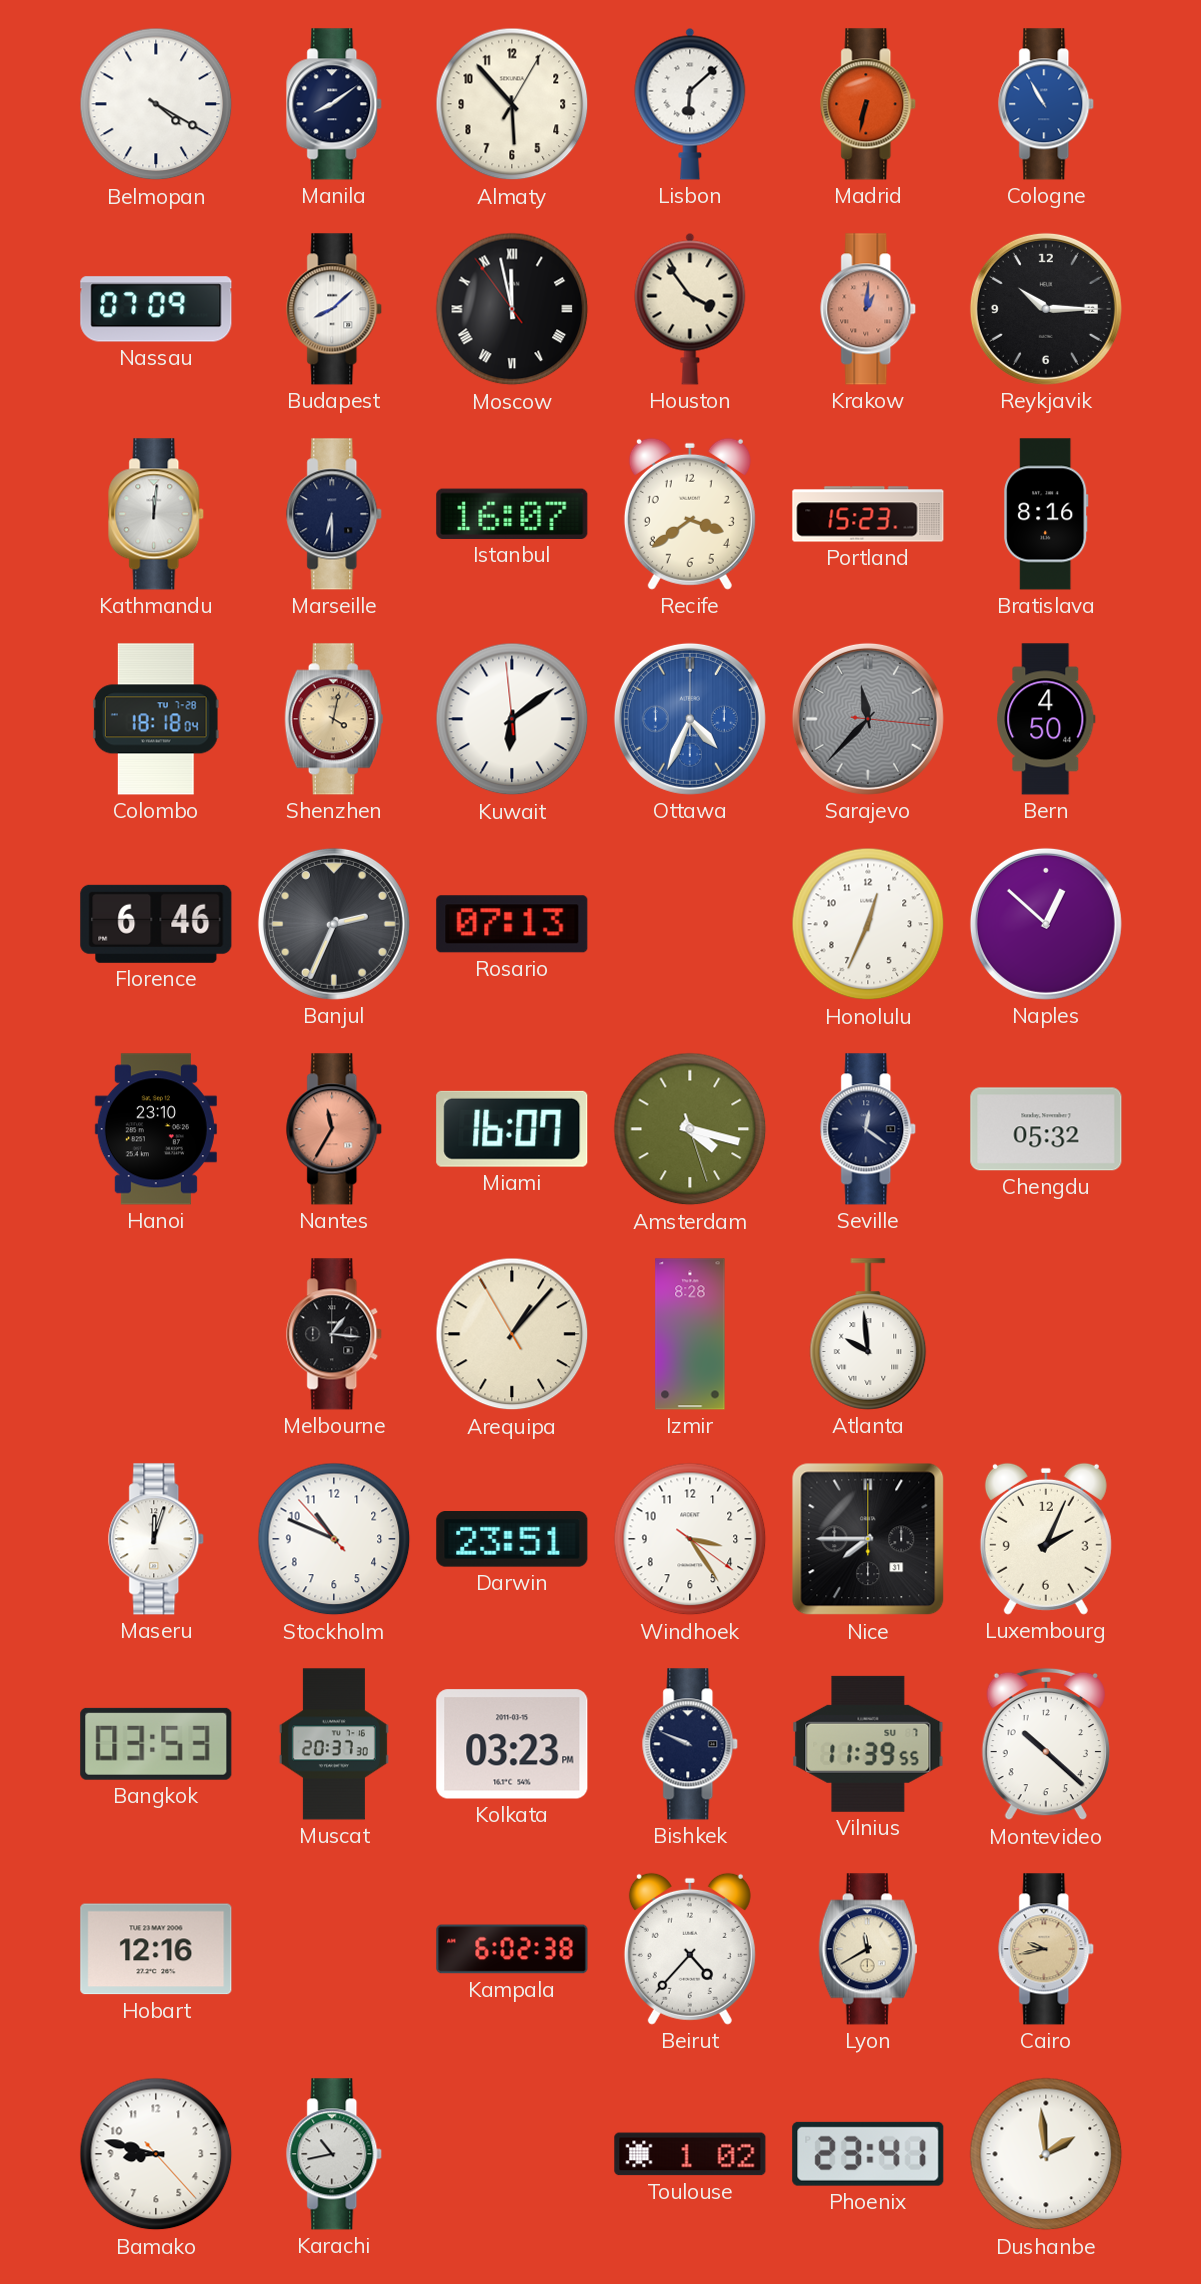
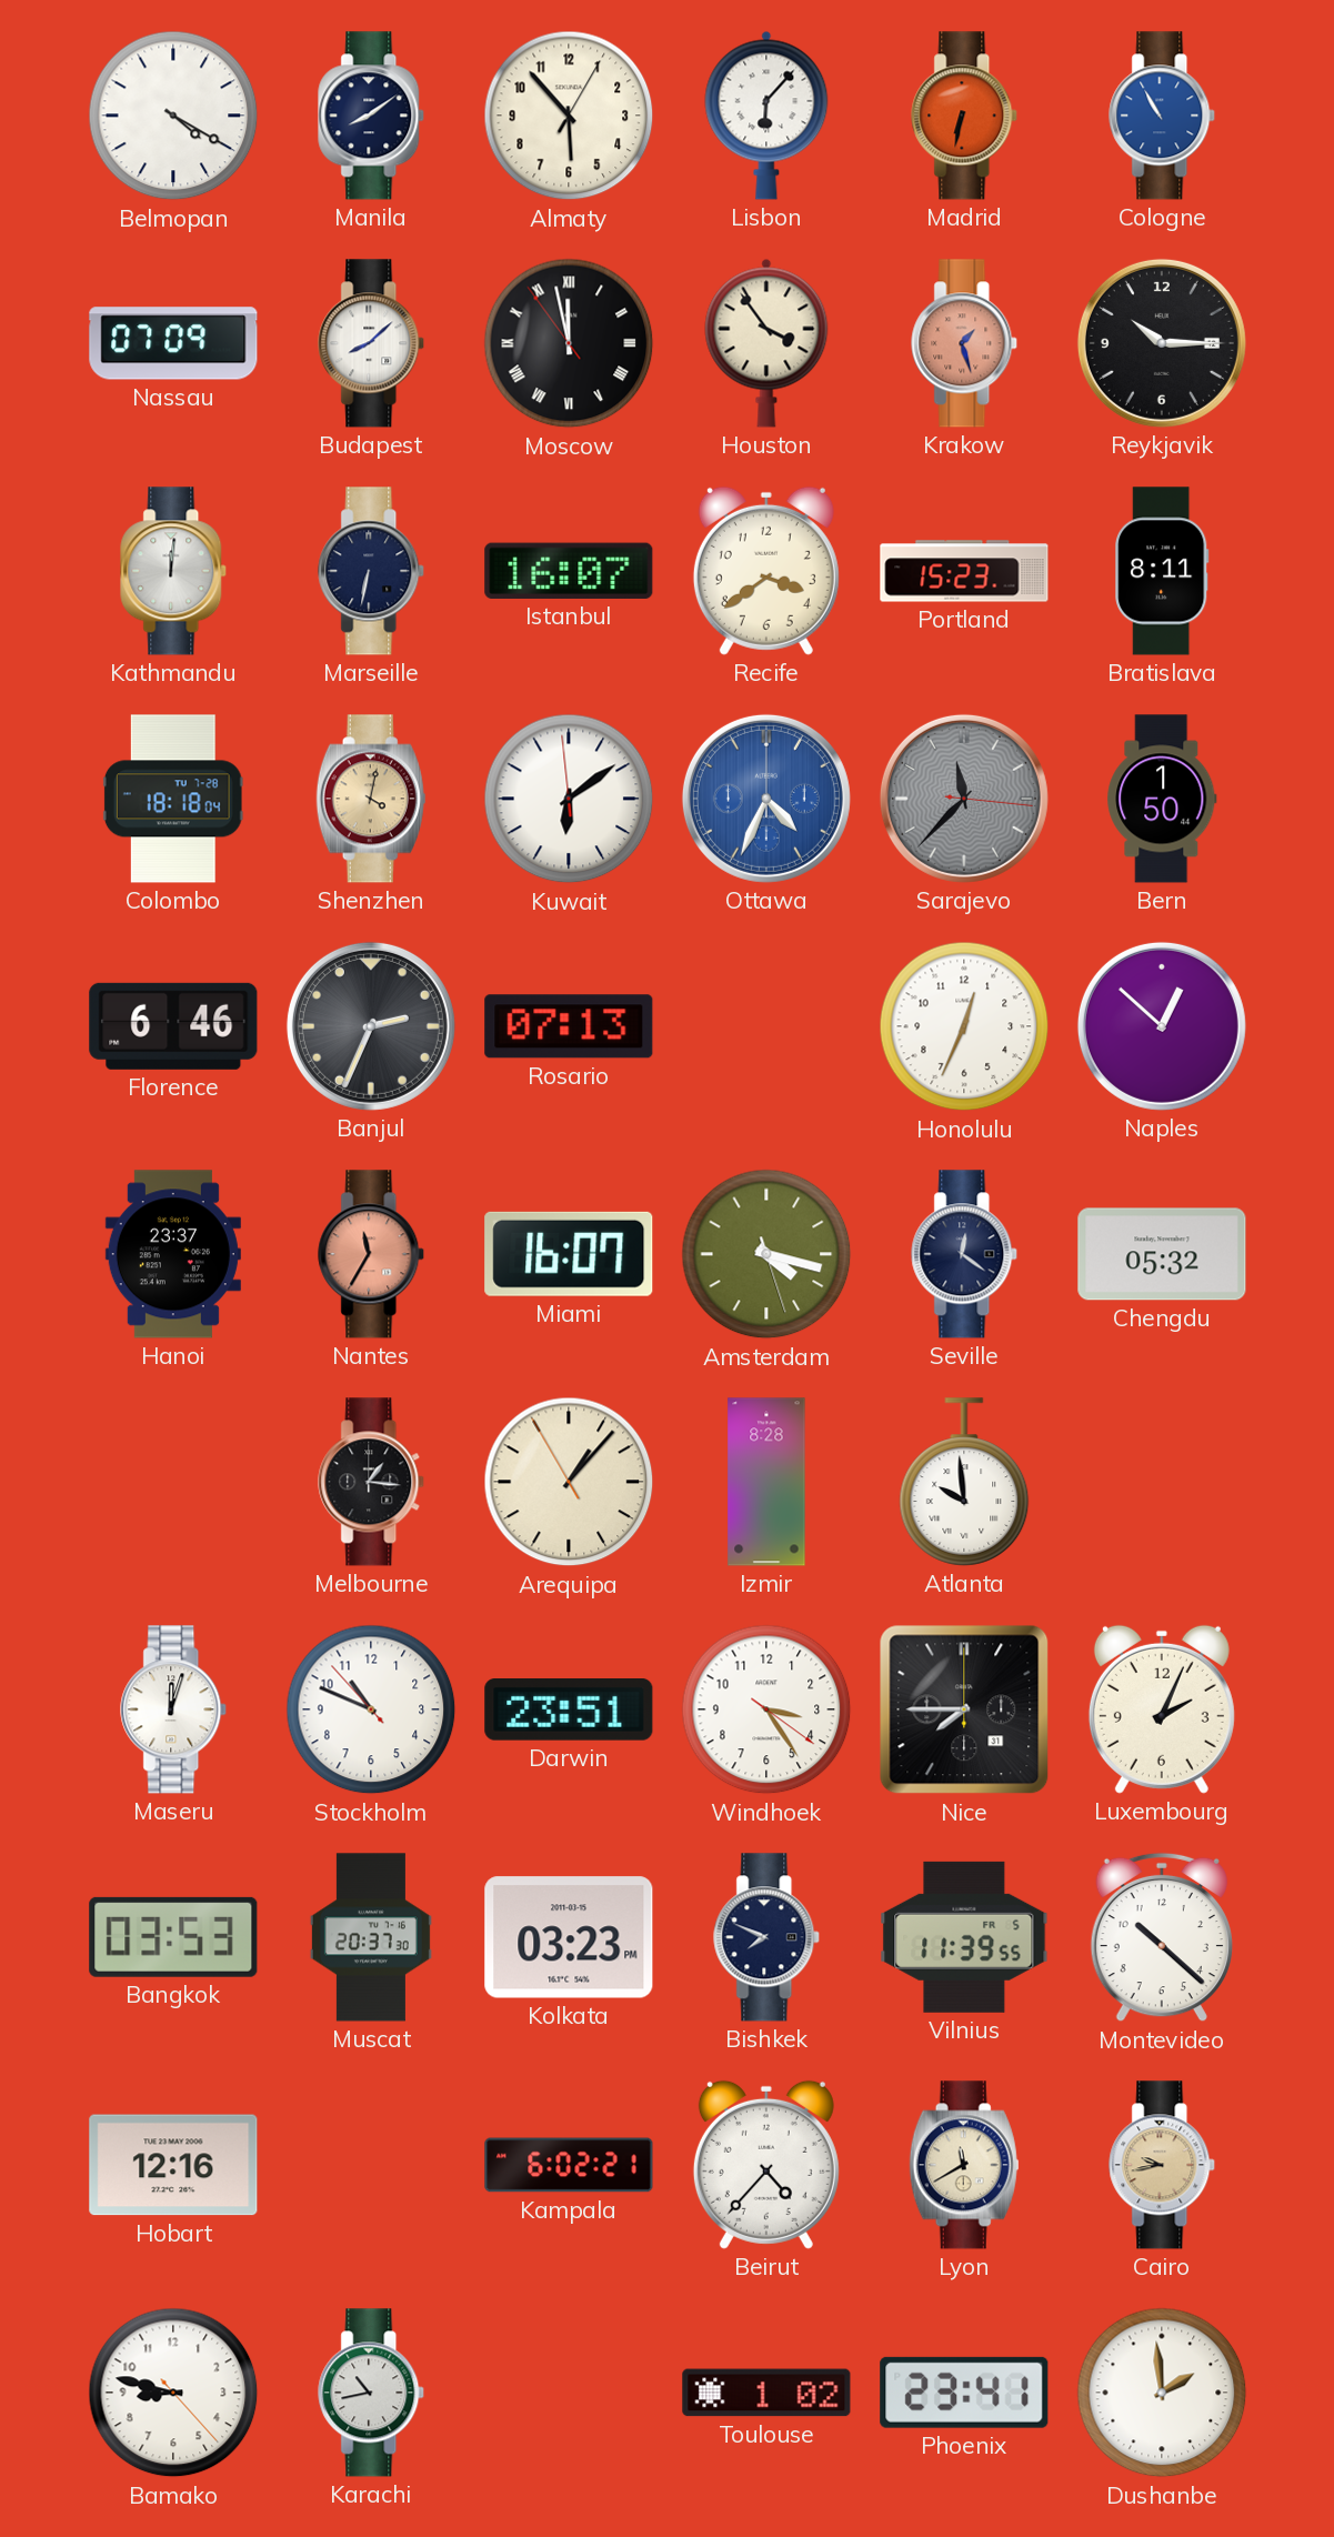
Lisbon: 6:08 -> 6:07 (766, 116)
Krakow: 1:01 -> 1:27 (965, 343)
Marseille: 6:30 -> 6:32 (372, 571)
Bratislava: 8:16 -> 8:11 (1162, 571)
Bern: 4:50 -> 1:50 (1162, 799)
Hanoi: 23:10 -> 23:37 (173, 1254)
Bishkek: 9:49 -> 7:49 (768, 1937)
Vilnius date: SU 7 -> FR 5 (964, 1937)
Kampala: 6:02:38 -> 6:02:21 (569, 2165)
